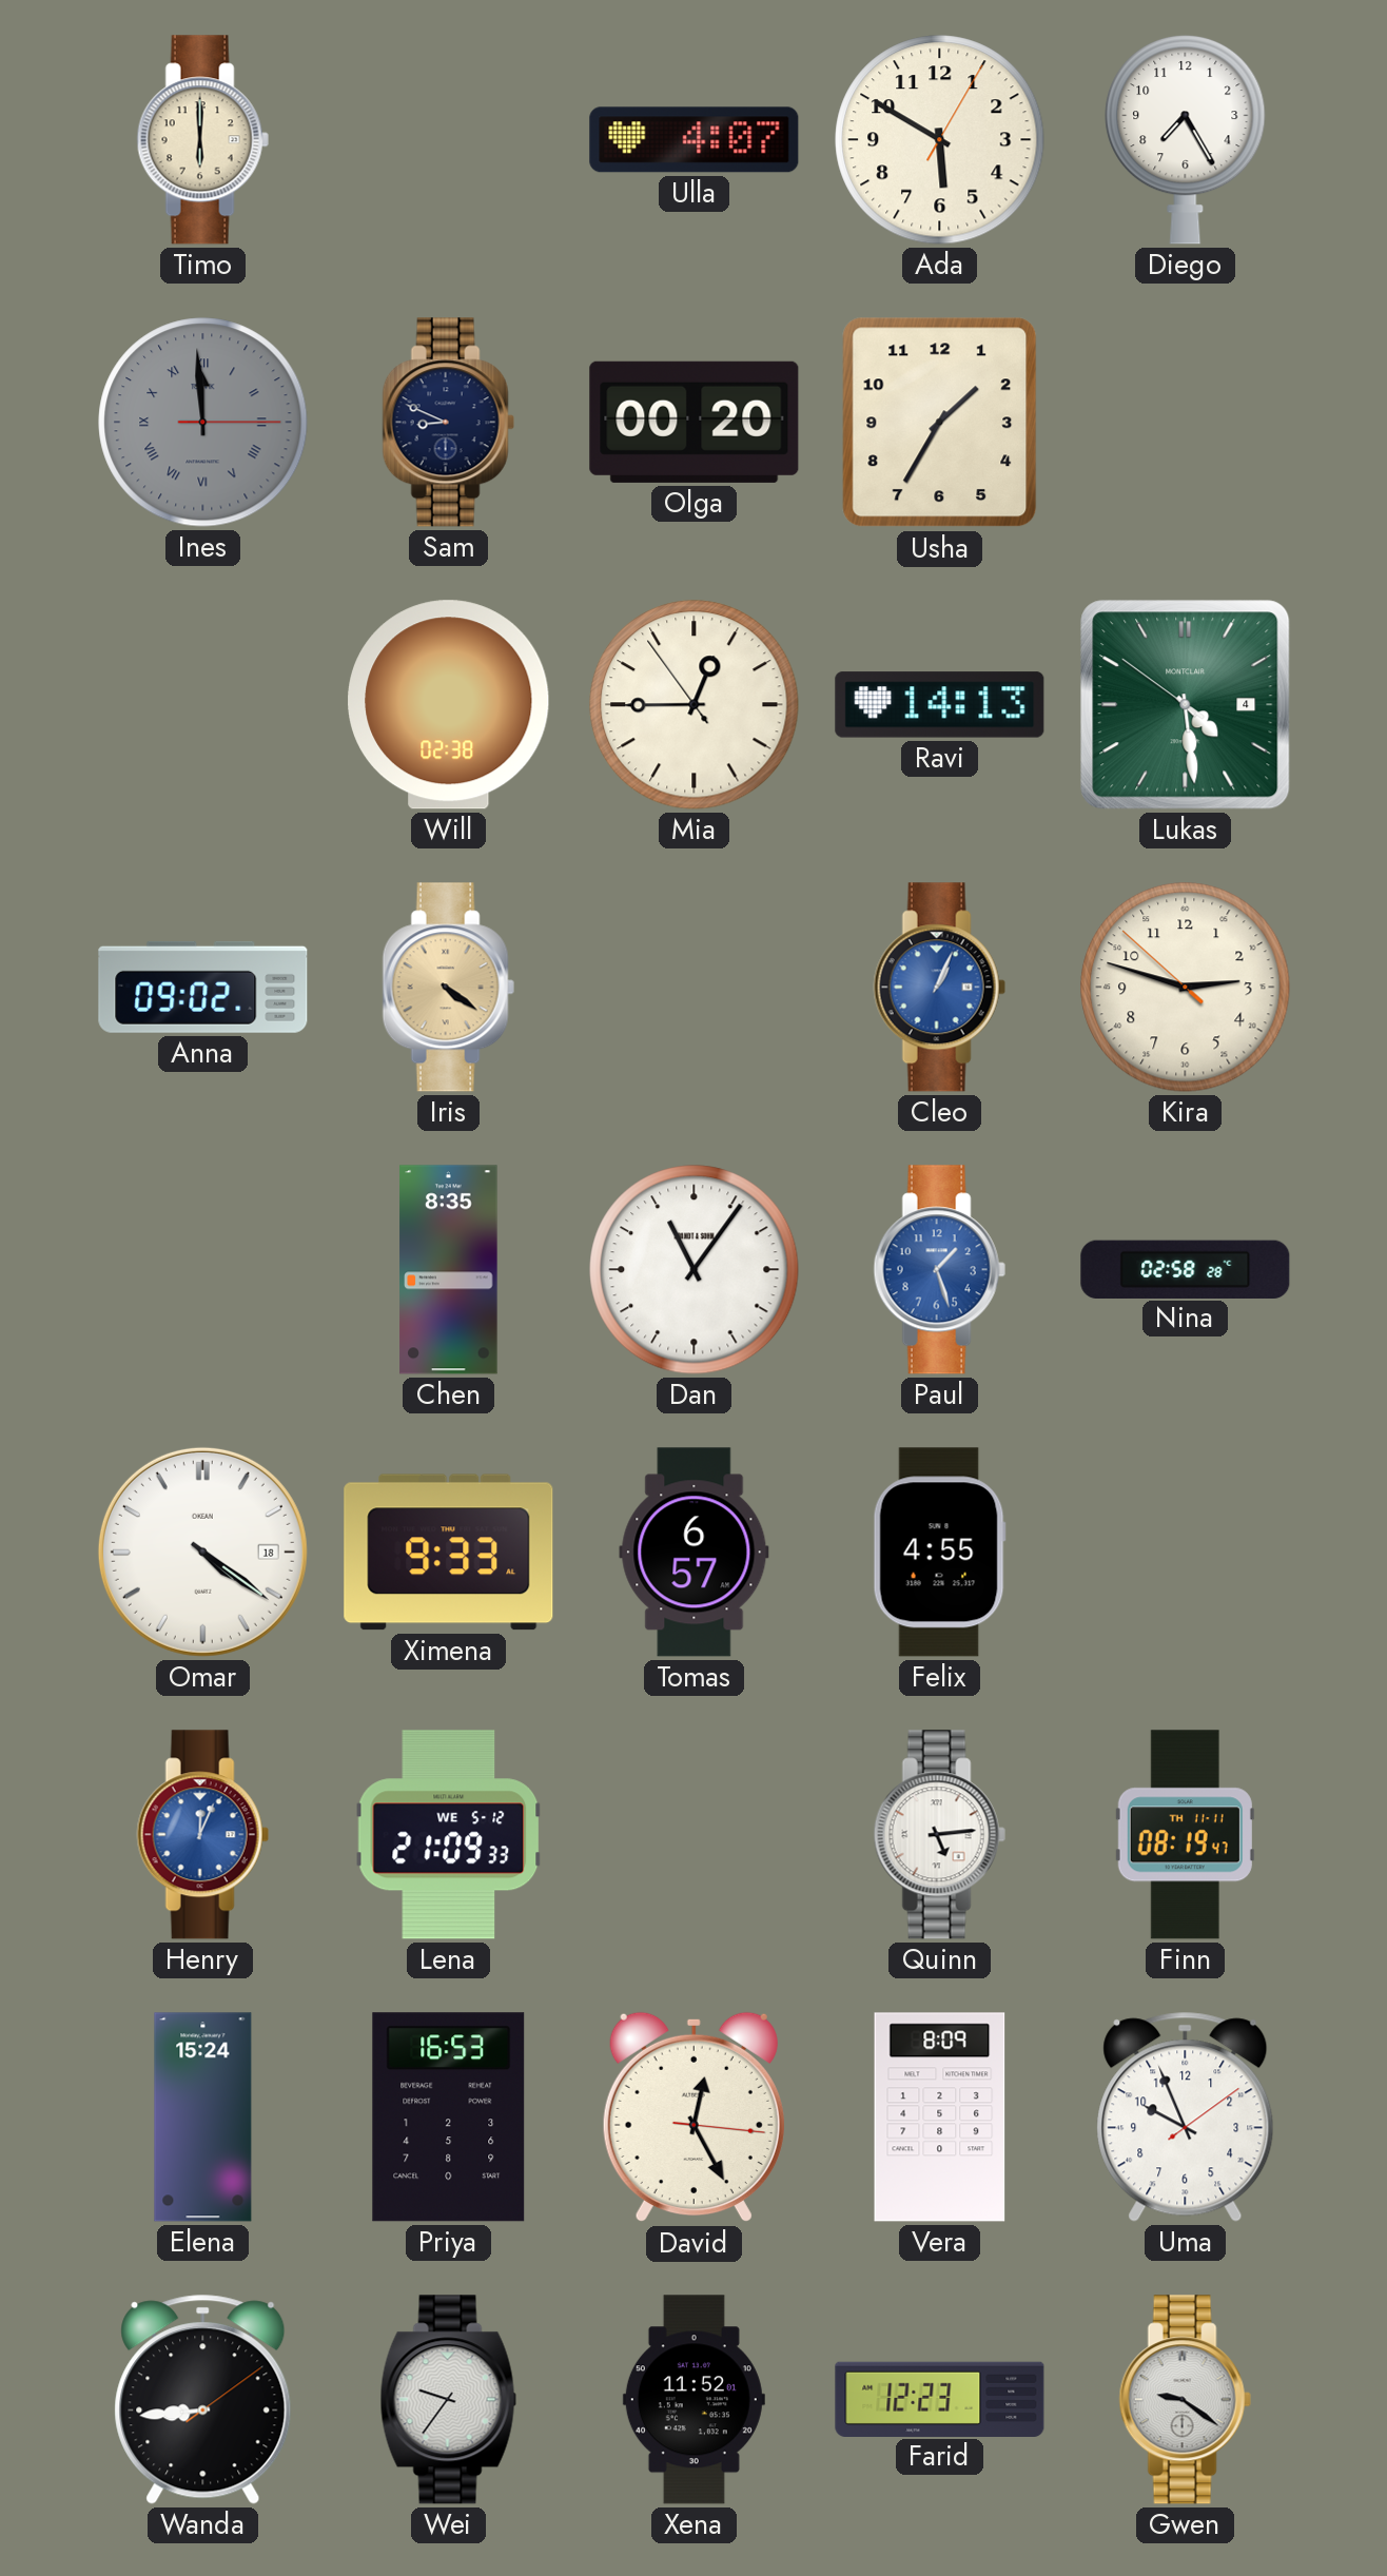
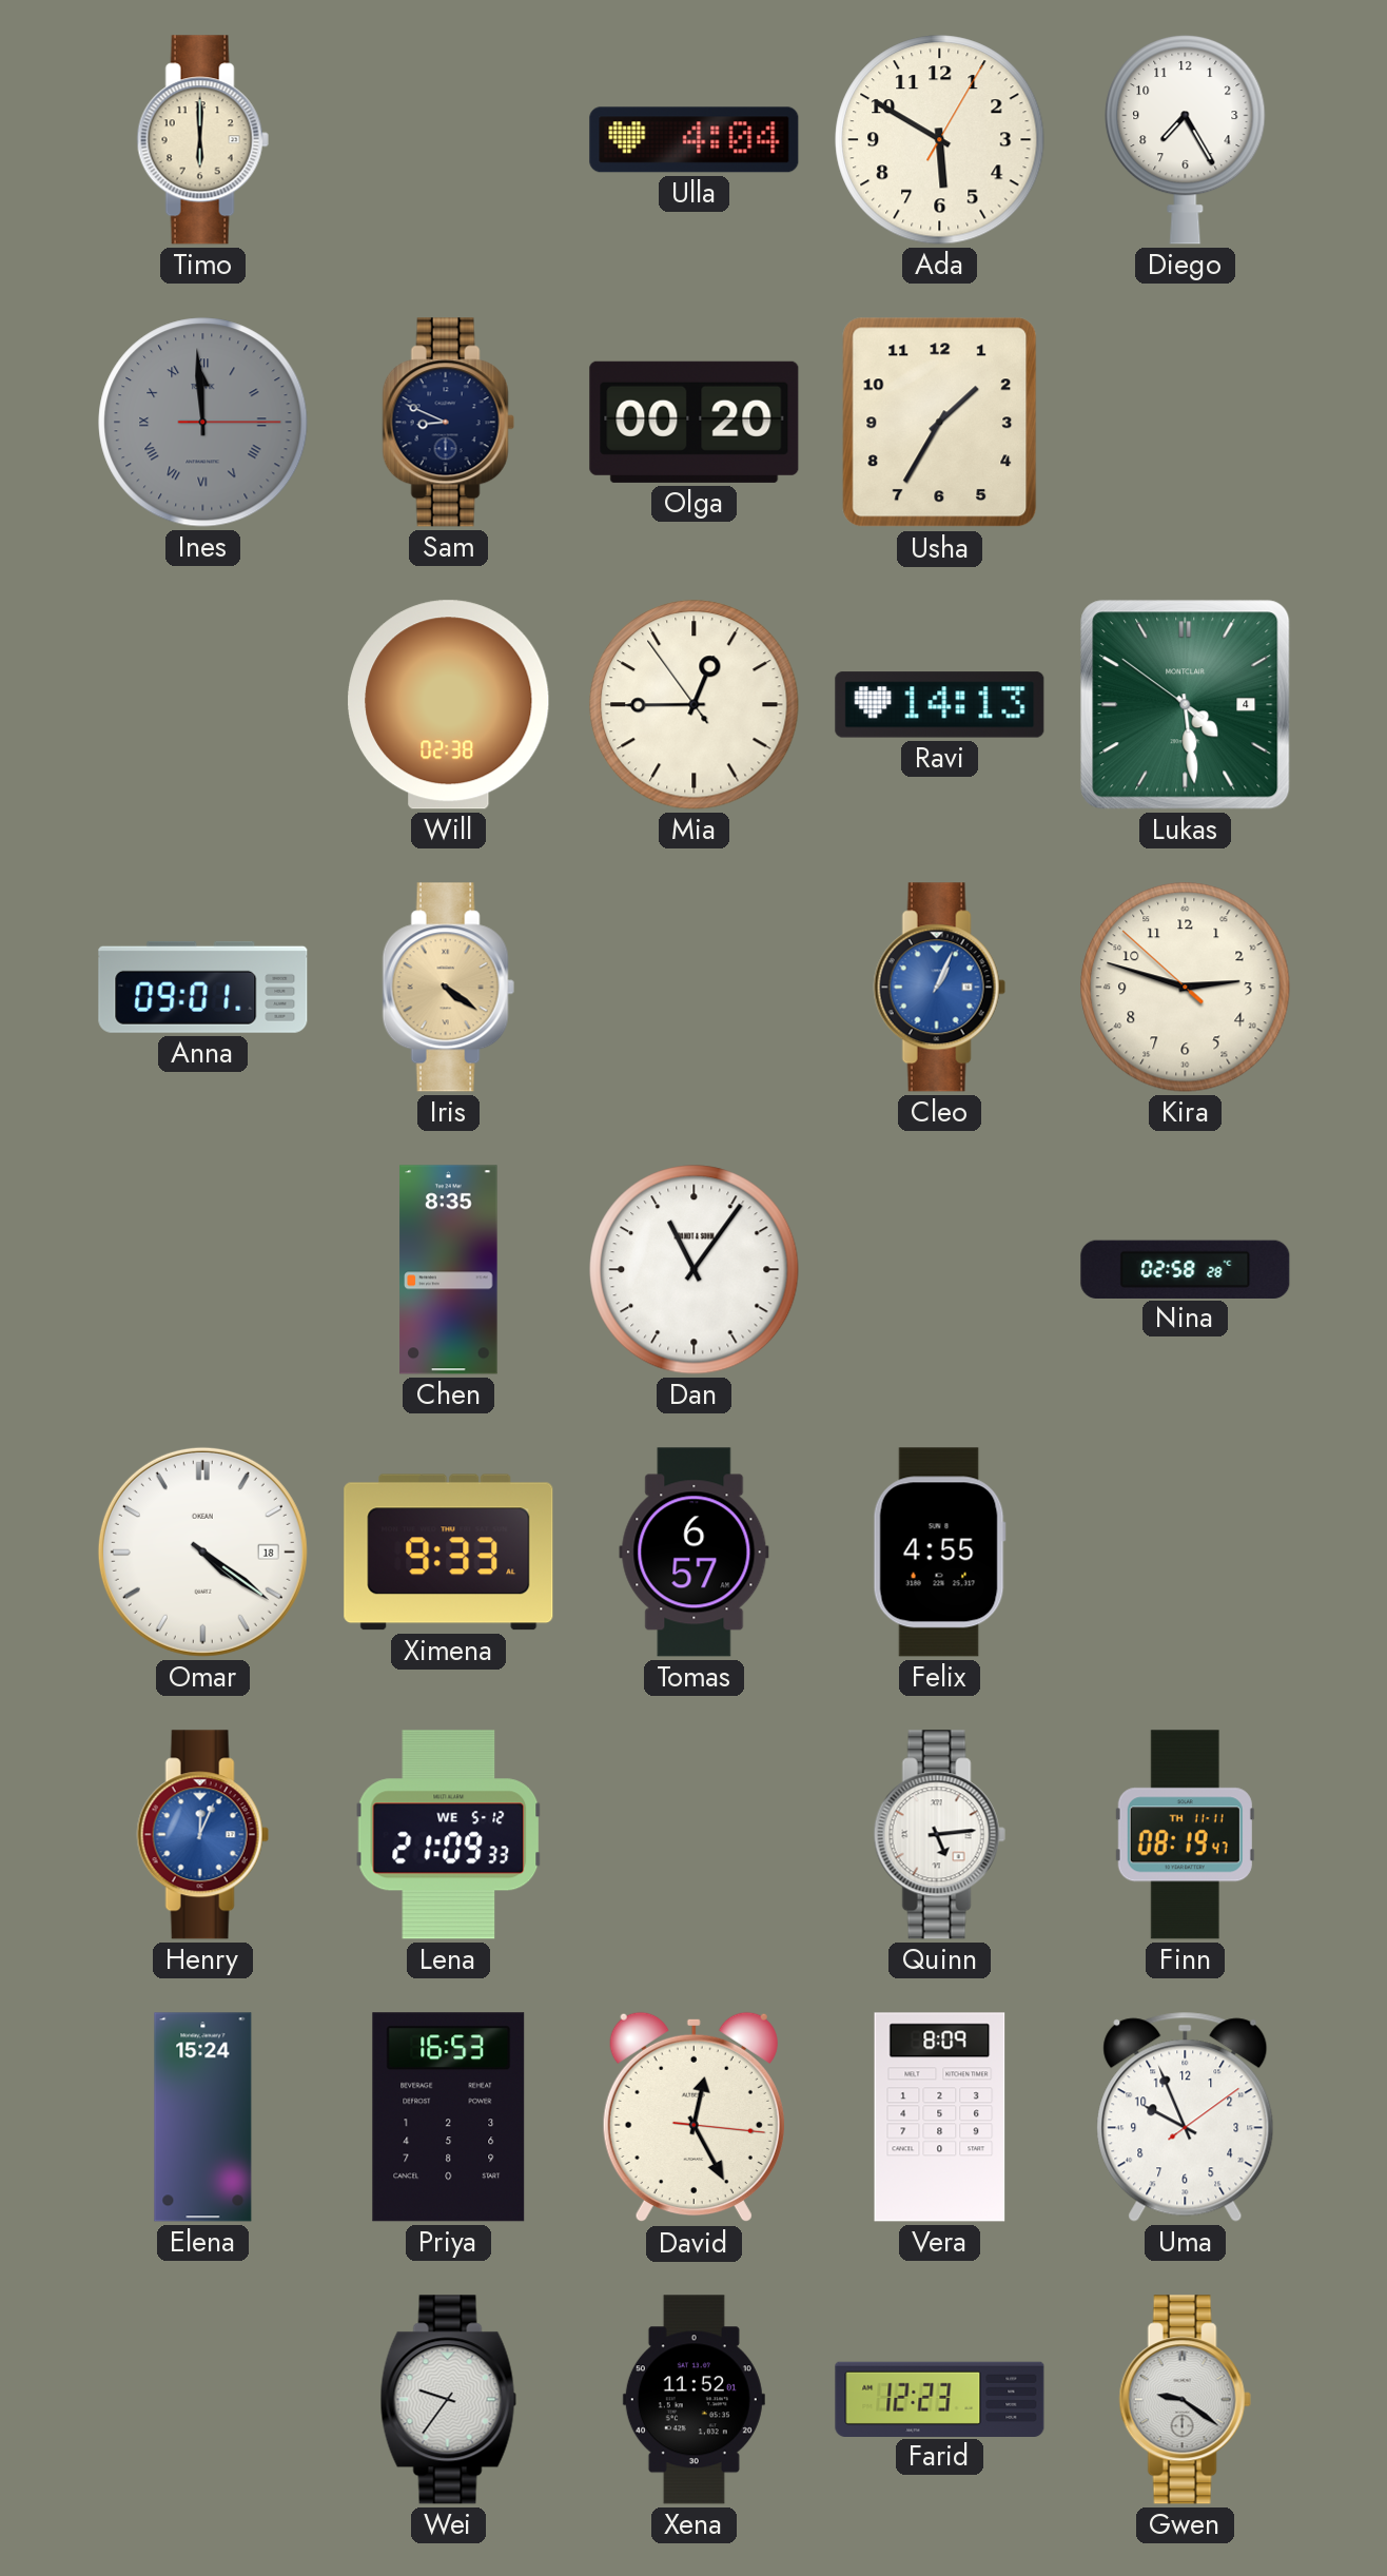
Ulla: 4:07 -> 4:04 (695, 140)
Anna: 09:02 -> 09:01 (203, 987)
Paul: 1:27 -> none (939, 1270)
Wanda: 8:44 -> none (203, 2399)
